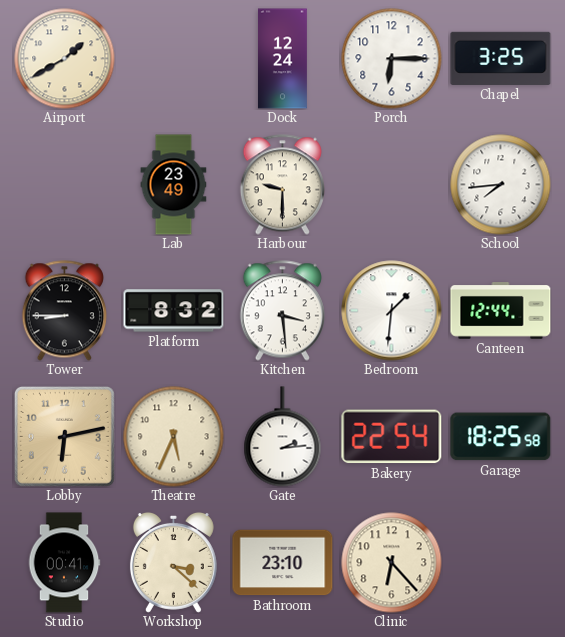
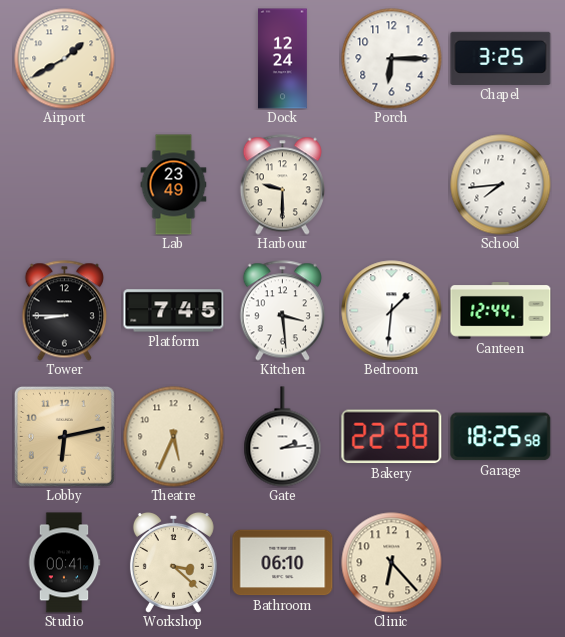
Platform: 8:32 -> 7:45 (174, 311)
Bakery: 22:54 -> 22:58 (392, 437)
Bathroom: 23:10 -> 06:10 (283, 563)
